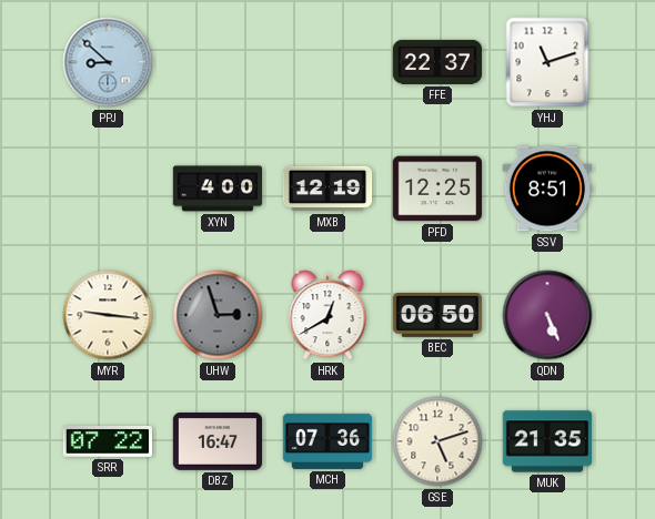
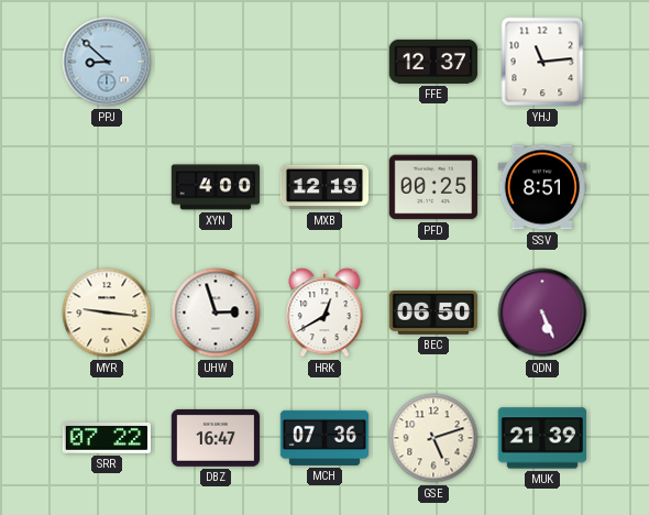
FFE: 22:37 -> 12:37 (433, 62)
YHJ: 11:12 -> 11:14 (542, 62)
PFD: 12:25 -> 00:25 (432, 187)
UHW dial: grey -> white (216, 313)
MUK: 21:35 -> 21:39 (542, 438)
